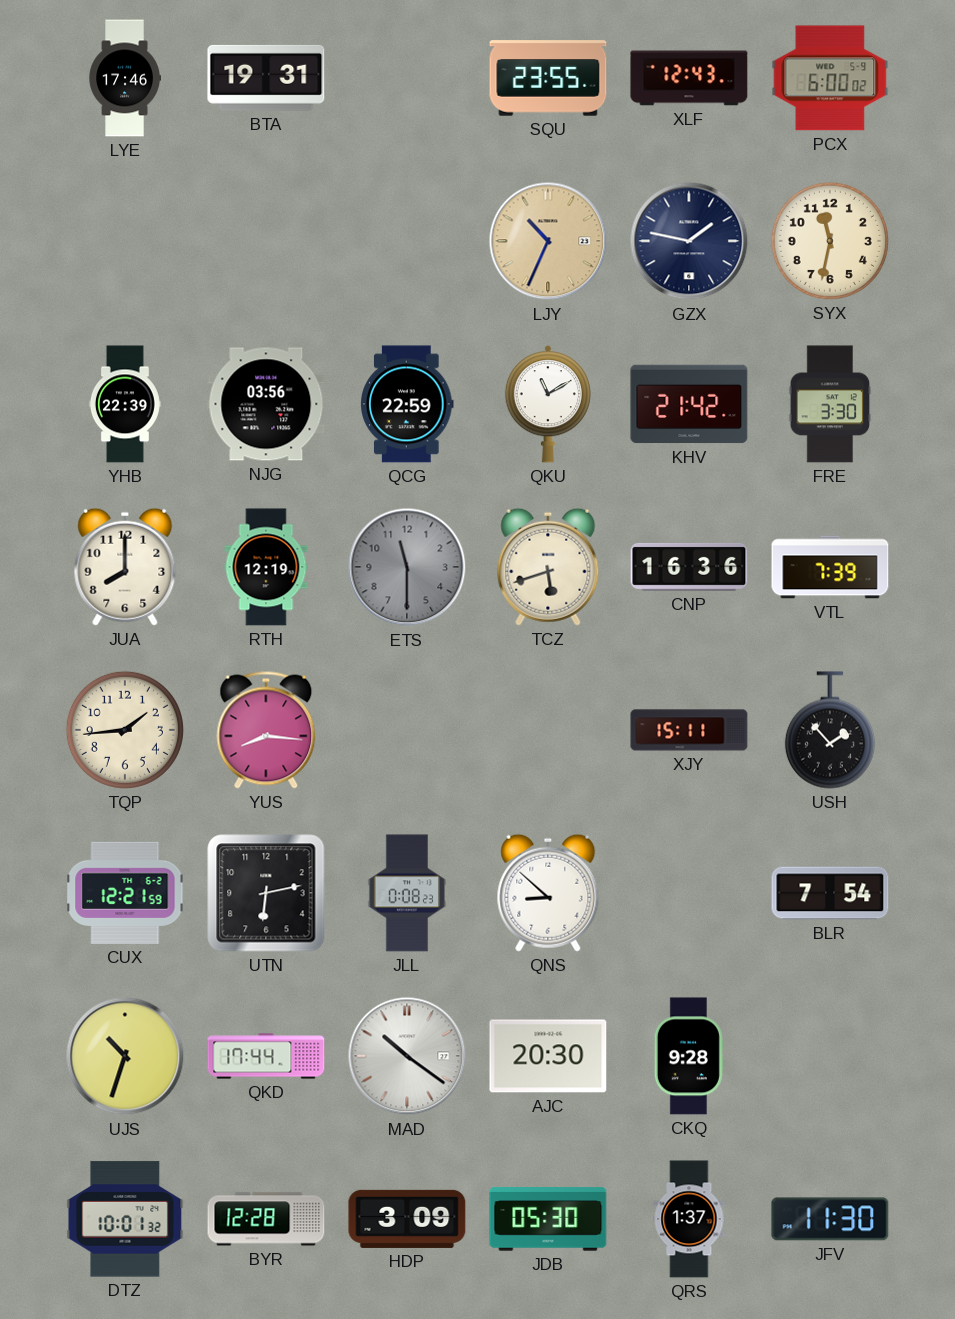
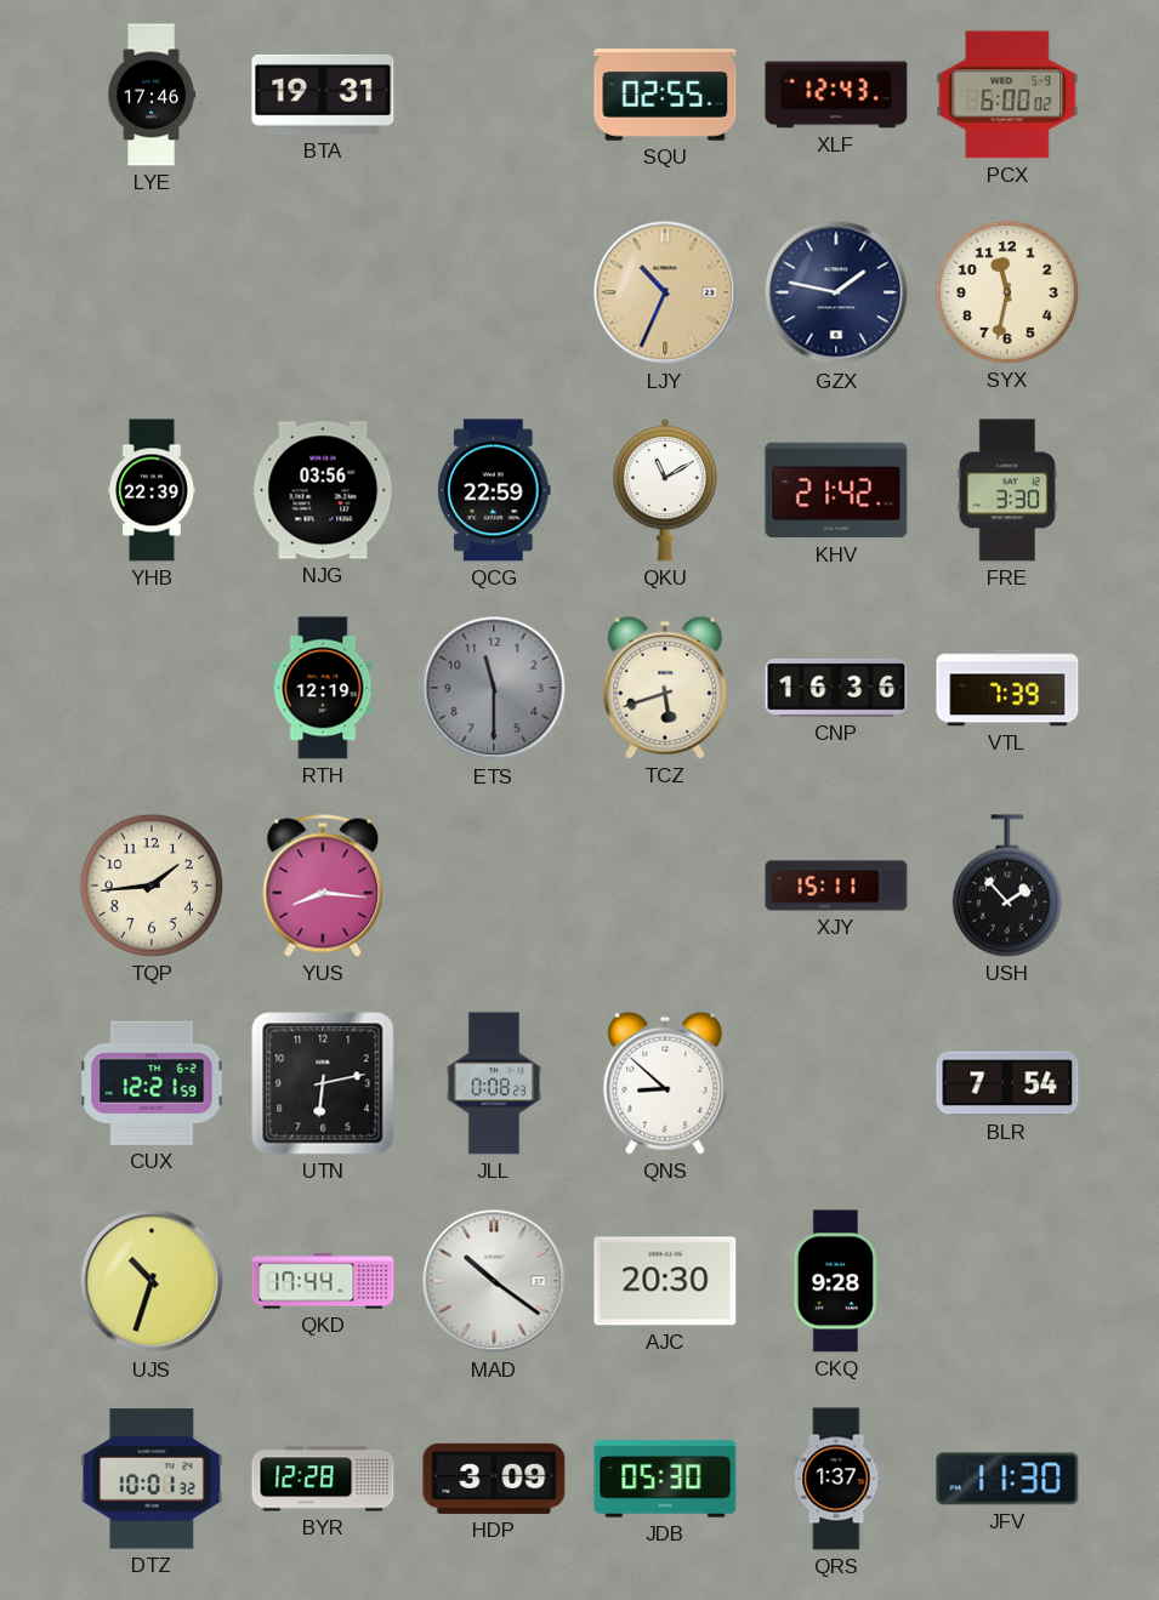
SQU: 23:55 -> 02:55 (665, 95)
JUA: 8:00 -> none (125, 567)
